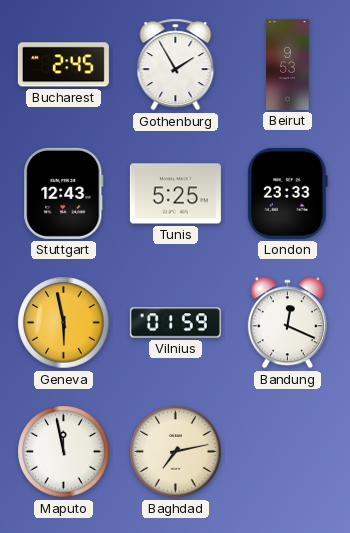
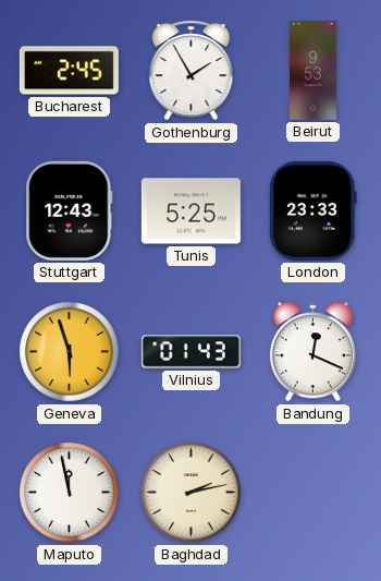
Geneva: 5:58 -> 5:57 (70, 352)
Vilnius: 01:59 -> 01:43 (190, 352)
Baghdad: 7:13 -> 2:13 (192, 493)
